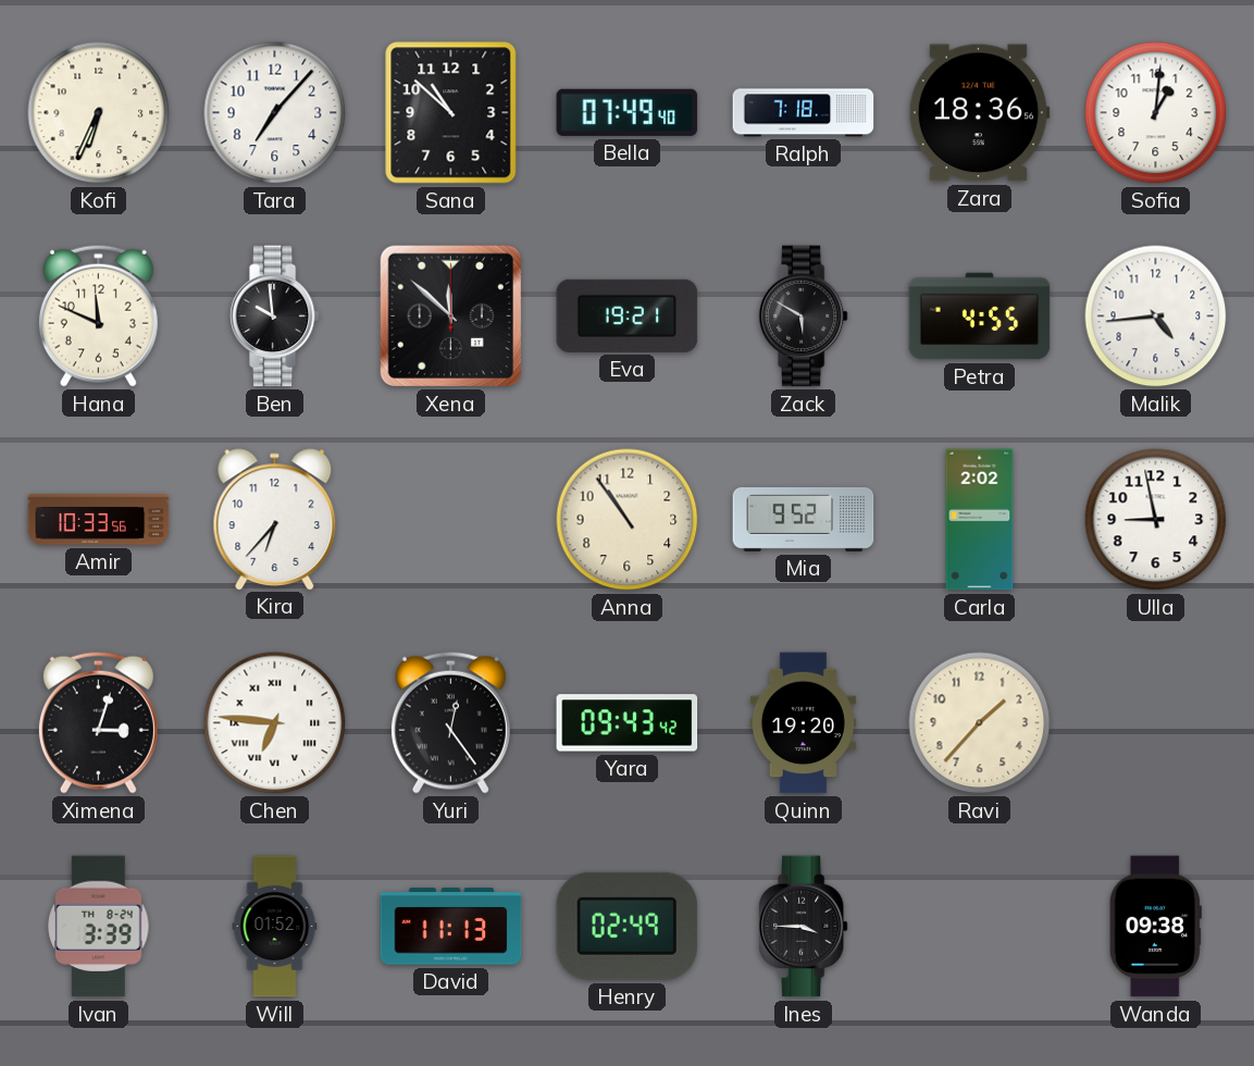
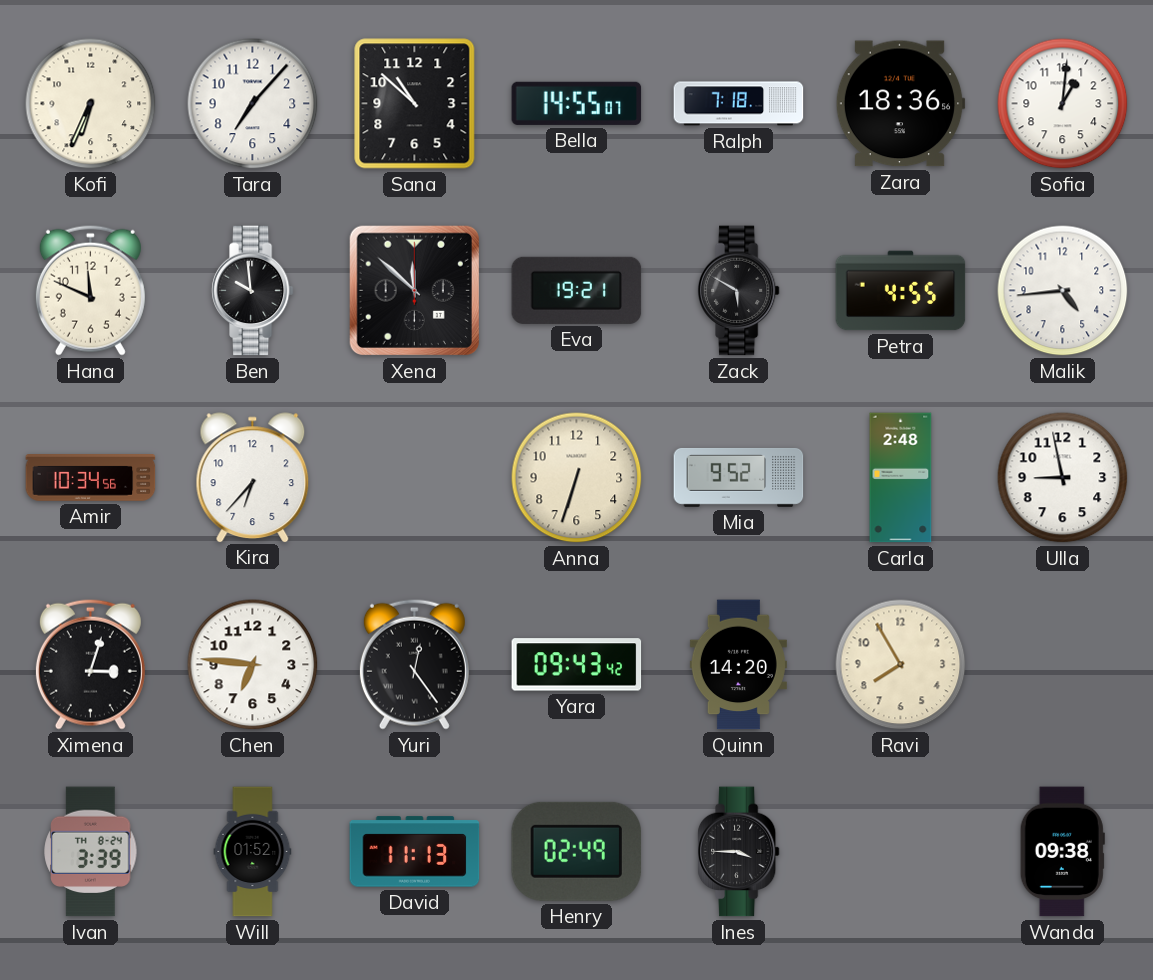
Bella: 07:49 -> 14:55 (577, 103)
Amir: 10:33 -> 10:34 (91, 478)
Anna: 10:54 -> 6:33 (577, 478)
Carla: 2:02 -> 2:48 (901, 478)
Chen numerals: Roman -> Arabic (253, 665)
Quinn: 19:20 -> 14:20 (738, 665)
Ravi: 1:37 -> 7:55 (901, 665)
